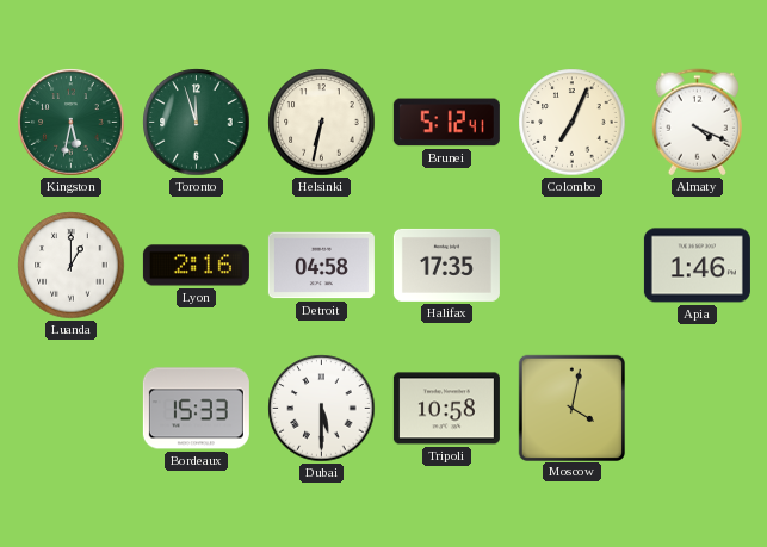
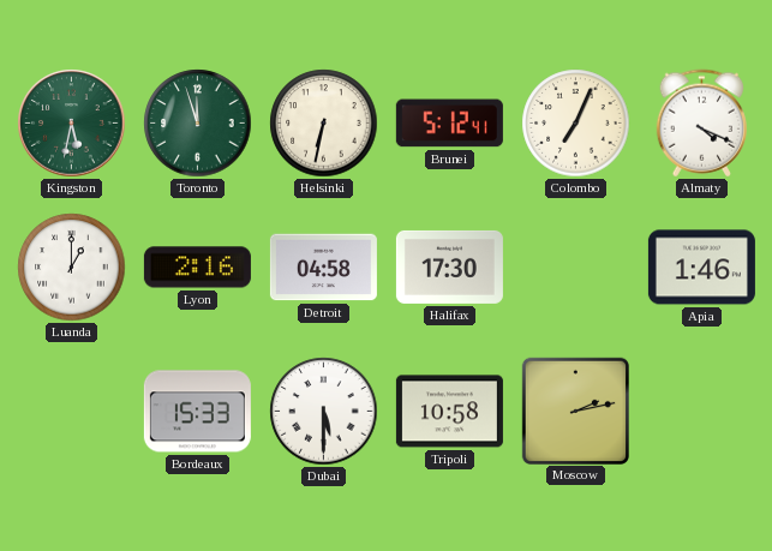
Halifax: 17:35 -> 17:30 (449, 266)
Moscow: 4:02 -> 2:13 (575, 411)
